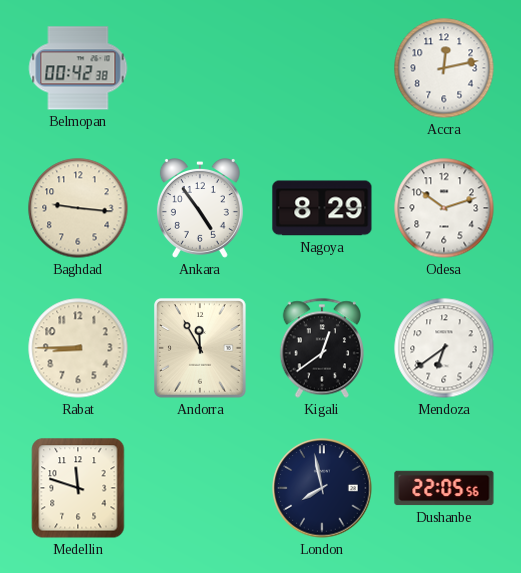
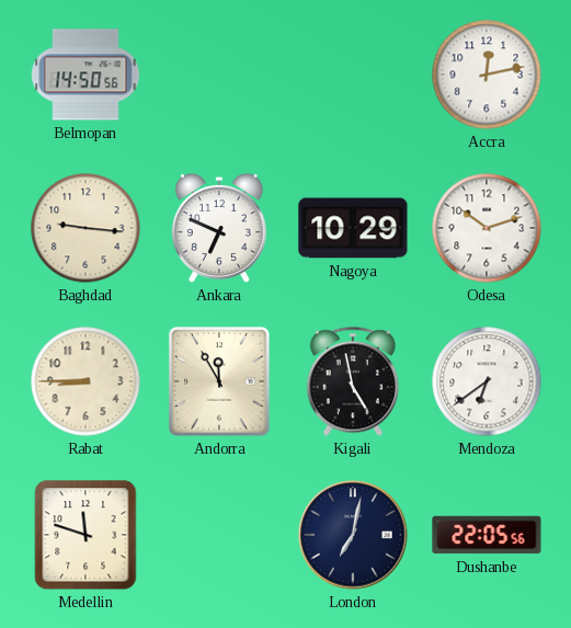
Belmopan: 00:42 -> 14:50 (85, 75)
Ankara: 4:54 -> 6:49 (219, 229)
Nagoya: 8:29 -> 10:29 (353, 228)
Kigali: 12:39 -> 4:58 (353, 381)
London: 7:58 -> 7:02 (353, 535)
